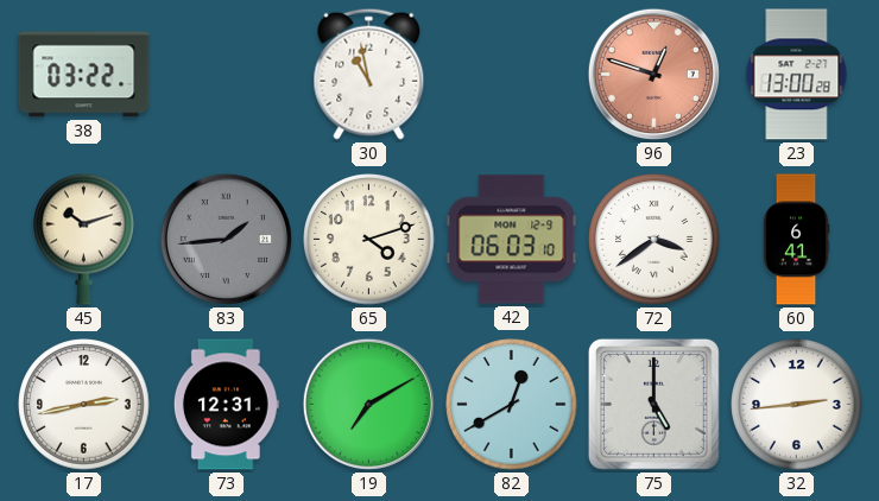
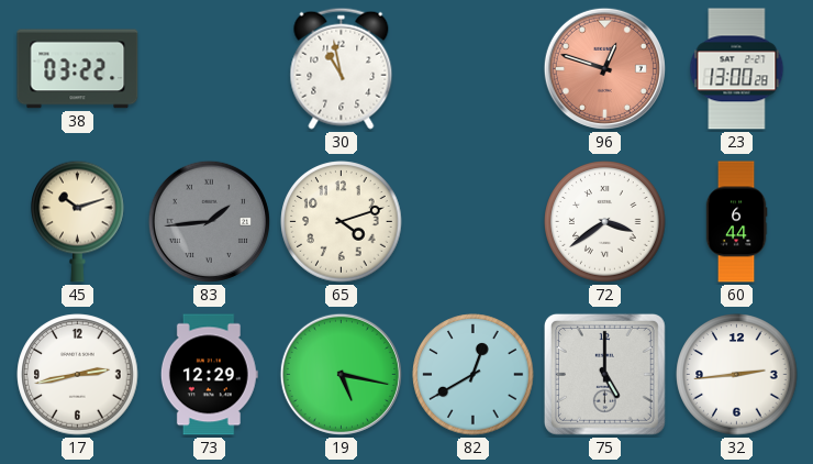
42: 06:03 -> none (512, 240)
60: 6:41 -> 6:44 (736, 222)
73: 12:31 -> 12:29 (209, 375)
19: 7:10 -> 5:17 (341, 374)
